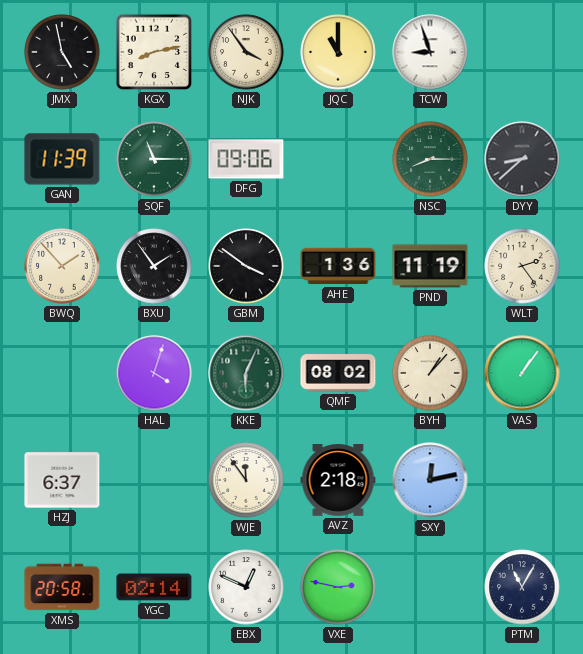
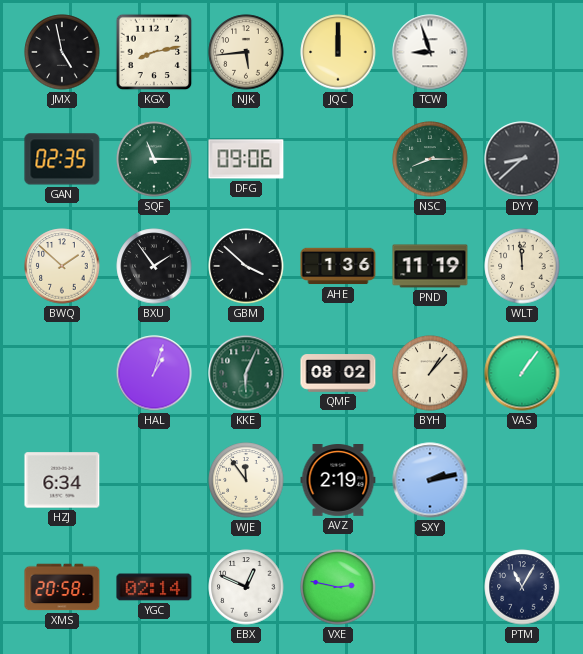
NJK: 3:54 -> 5:44 (246, 52)
JQC: 11:00 -> 12:00 (338, 52)
GAN: 11:39 -> 02:35 (62, 159)
BWQ: 1:53 -> 1:52 (62, 266)
GBM: 3:51 -> 3:52 (246, 266)
WLT: 2:24 -> 11:59 (522, 266)
HAL: 4:03 -> 1:03 (154, 373)
HZJ: 6:37 -> 6:34 (62, 480)
AVZ: 2:18 -> 2:19 (338, 481)
SXY: 12:13 -> 2:13 (430, 480)
